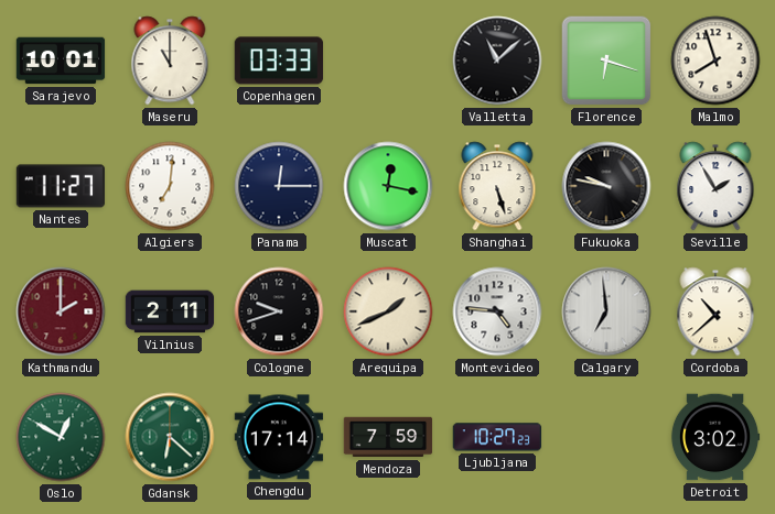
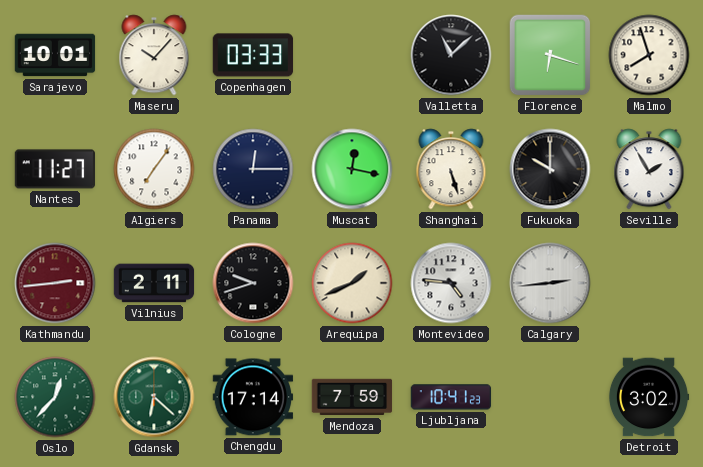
Maseru: 11:00 -> 10:07 (154, 55)
Algiers: 7:01 -> 7:06 (154, 169)
Fukuoka: 9:47 -> 10:00 (550, 169)
Kathmandu: 2:00 -> 2:44 (55, 283)
Calgary: 6:59 -> 2:44 (550, 283)
Cordoba: 10:38 -> none (715, 311)
Oslo: 12:50 -> 12:37 (55, 397)
Ljubljana: 10:27 -> 10:41 (451, 397)
